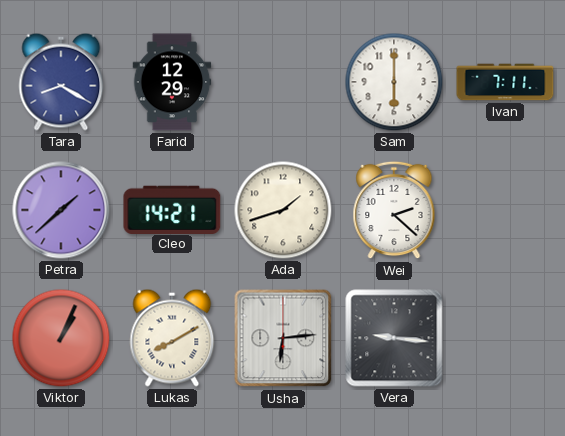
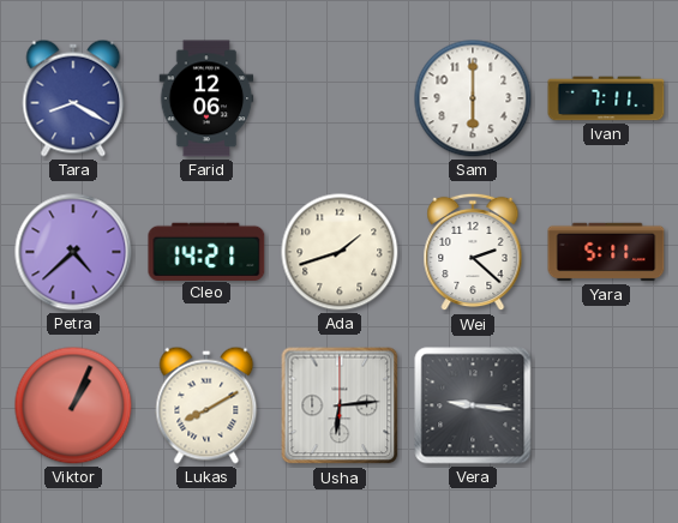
Farid: 12:29 -> 12:06 (206, 98)
Petra: 1:38 -> 4:38 (73, 252)
Yara: none -> 5:11 (606, 252)
